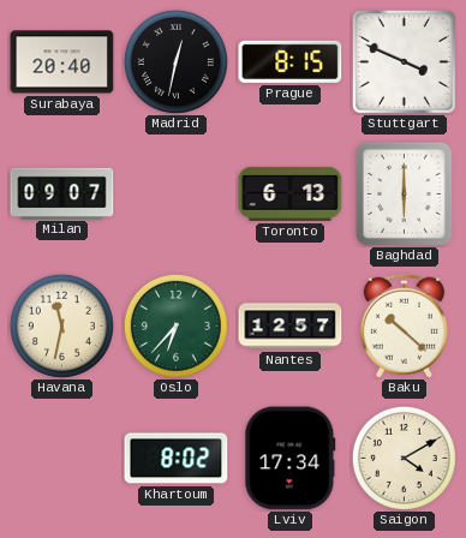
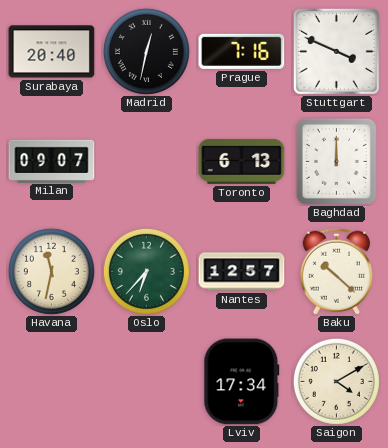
Prague: 8:15 -> 7:16 (242, 51)
Baghdad: 6:00 -> 12:00 (336, 161)
Khartoum: 8:02 -> none (177, 459)
